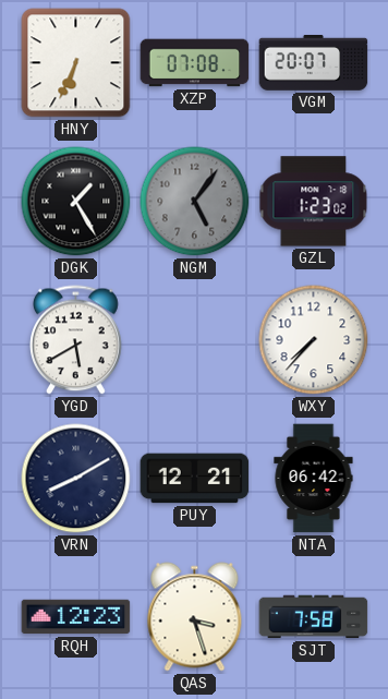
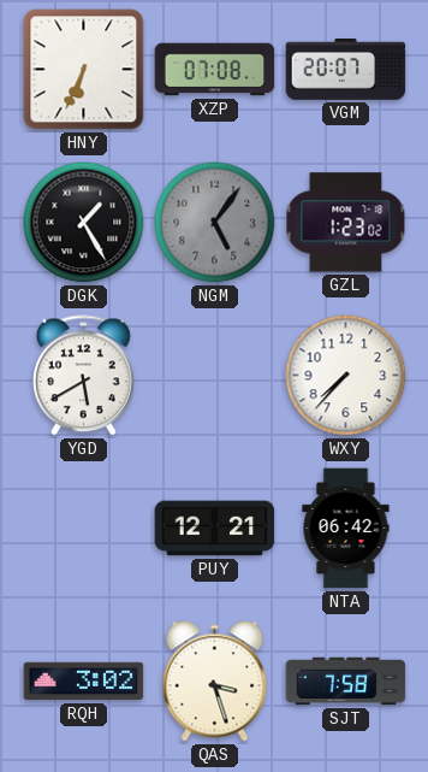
VRN: 8:10 -> none (76, 479)
RQH: 12:23 -> 3:02 (84, 682)
